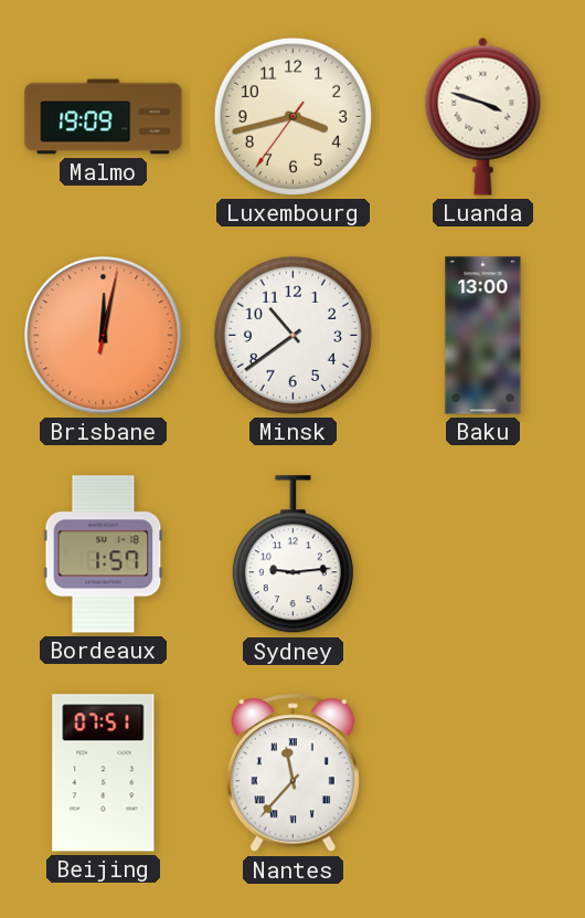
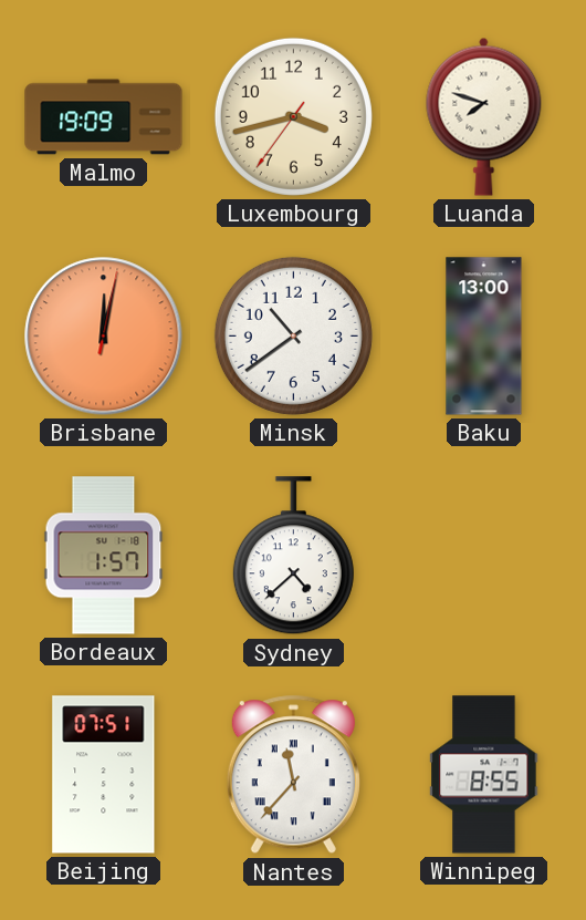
Luanda: 3:48 -> 7:48 (484, 116)
Sydney: 9:14 -> 4:38 (293, 556)
Winnipeg: none -> 8:55 (484, 775)
